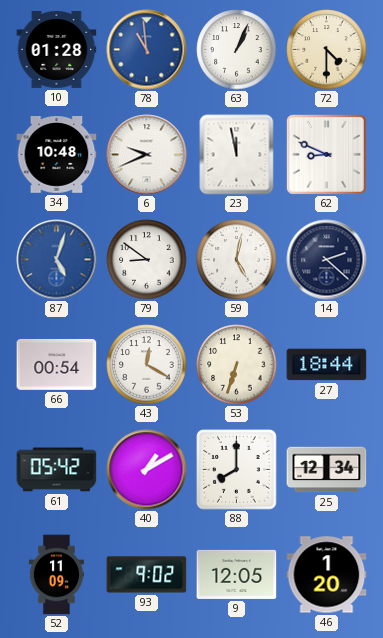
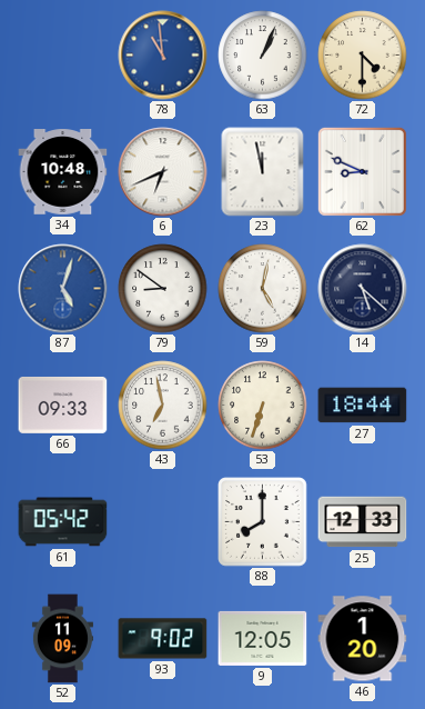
10: 01:28 -> none (57, 49)
6: 9:41 -> 6:41 (163, 172)
14: 2:22 -> 5:22 (363, 289)
66: 00:54 -> 09:33 (63, 405)
43: 12:20 -> 6:58 (163, 406)
40: 1:10 -> none (147, 470)
25: 12:34 -> 12:33 (363, 522)
